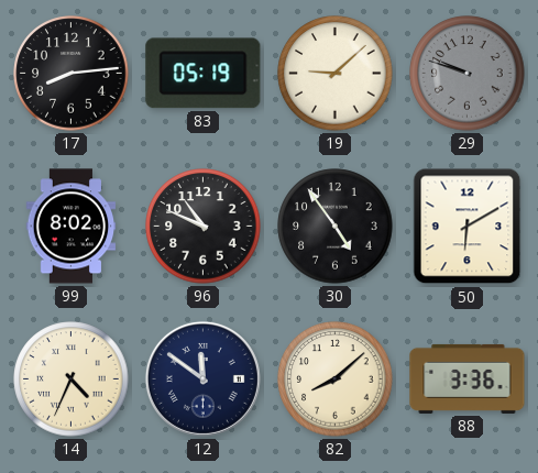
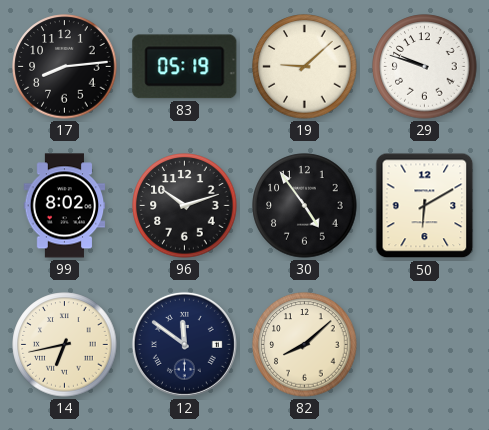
29 dial: grey -> white (425, 67)
96: 10:49 -> 10:12 (185, 206)
14: 4:34 -> 6:43 (65, 345)
88: 3:36 -> none (468, 378)
